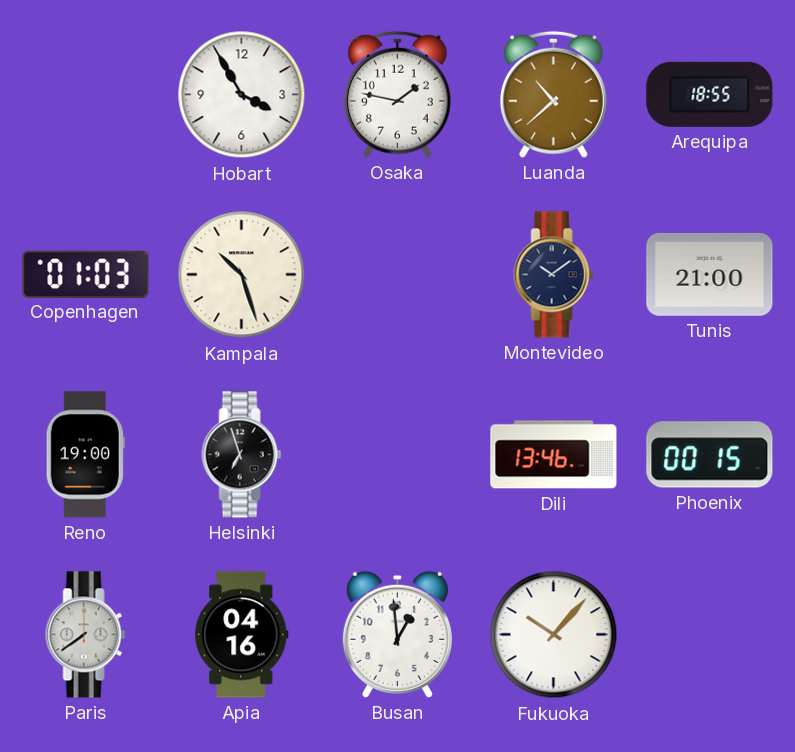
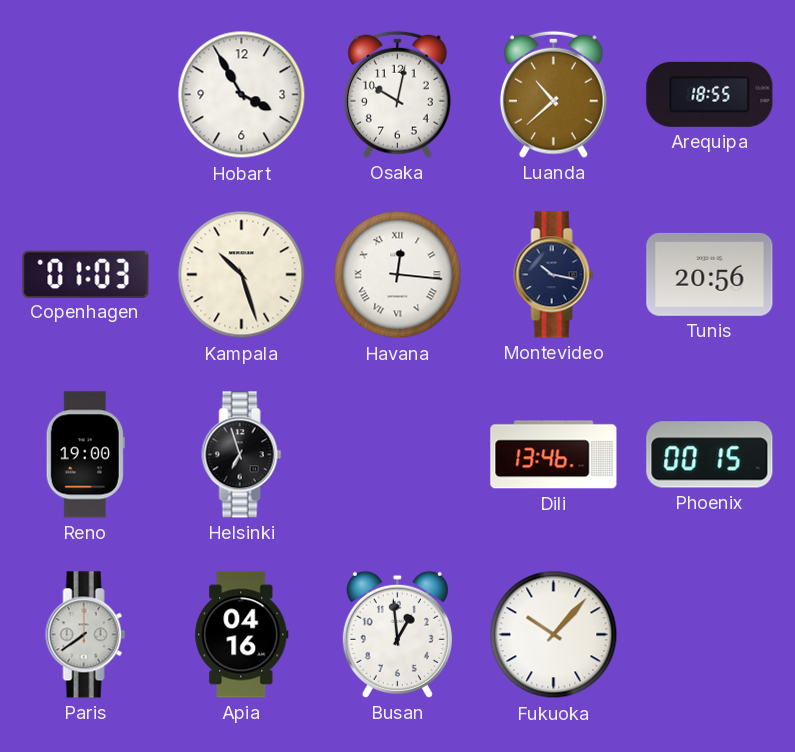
Osaka: 1:47 -> 10:02 (397, 94)
Havana: none -> 12:16 (398, 275)
Montevideo: 10:09 -> 10:17 (554, 275)
Tunis: 21:00 -> 20:56 (710, 274)
